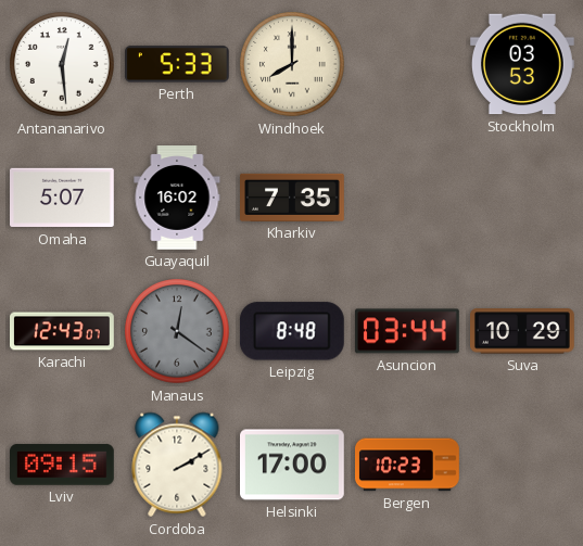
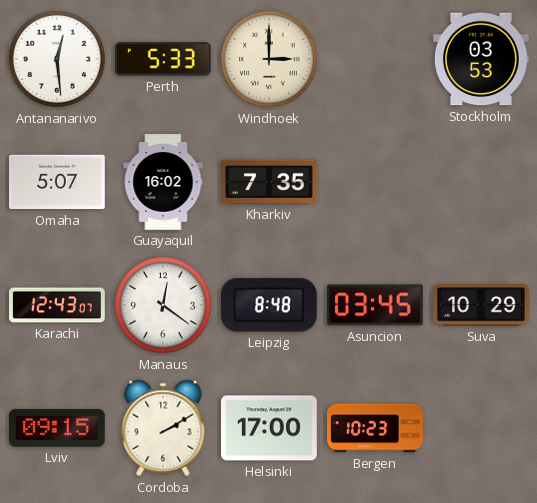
Windhoek: 8:00 -> 3:00 (270, 60)
Manaus dial: grey -> white (164, 306)
Asuncion: 03:44 -> 03:45 (375, 305)
